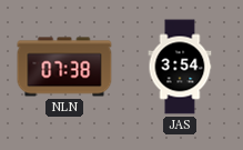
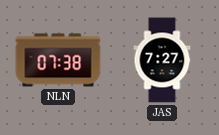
JAS: 3:54 -> 7:27 (162, 60)
